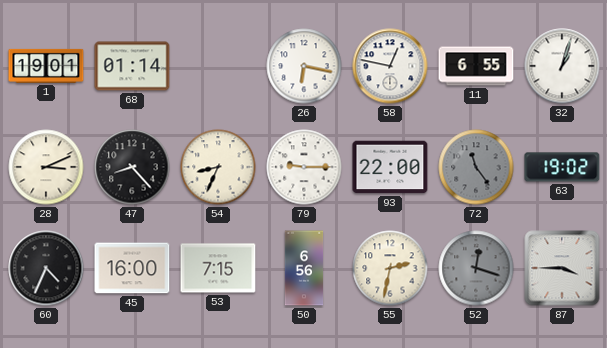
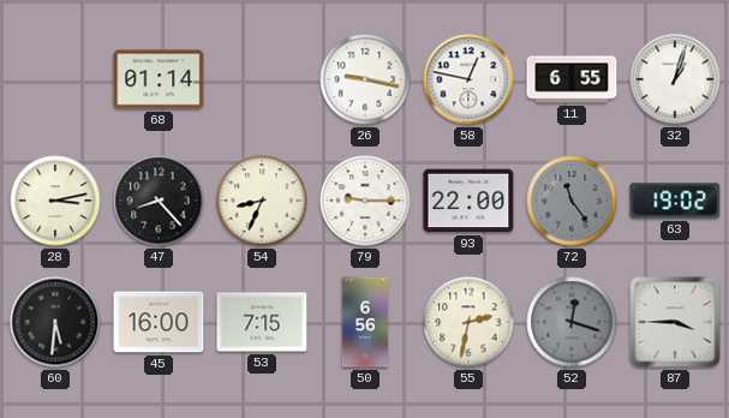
1: 19:01 -> none (46, 66)
26: 6:17 -> 9:17 (365, 79)
28: 3:11 -> 3:13 (55, 201)
60: 4:34 -> 5:31 (55, 322)
